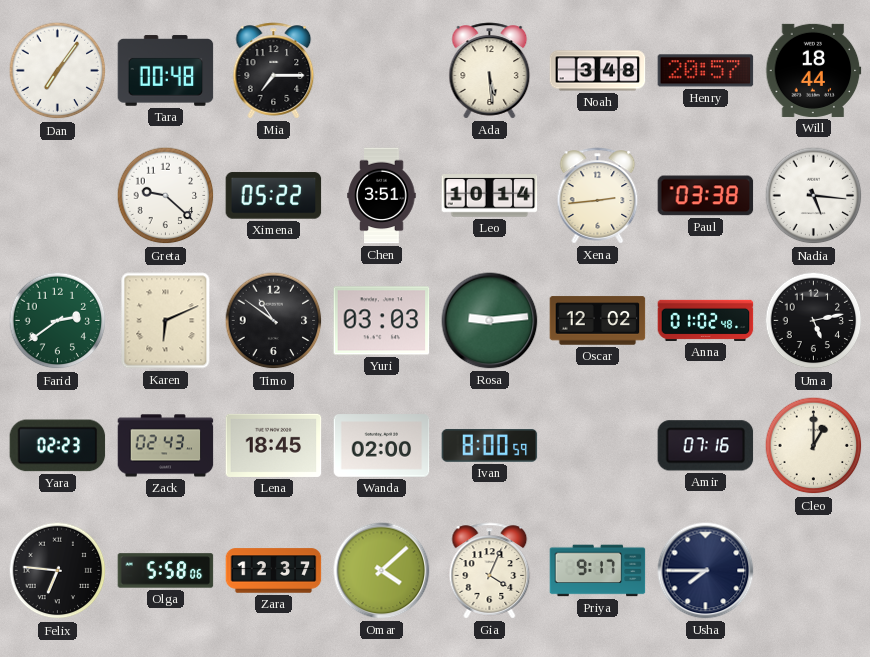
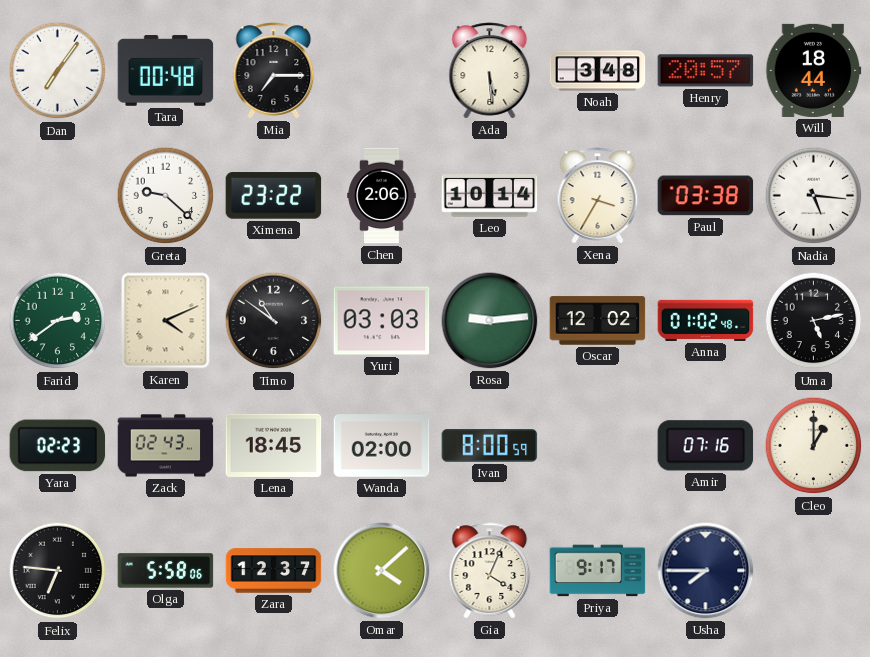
Ximena: 05:22 -> 23:22 (274, 196)
Chen: 3:51 -> 2:06 (382, 196)
Xena: 2:44 -> 3:35 (598, 196)
Karen: 6:11 -> 4:11 (166, 321)
